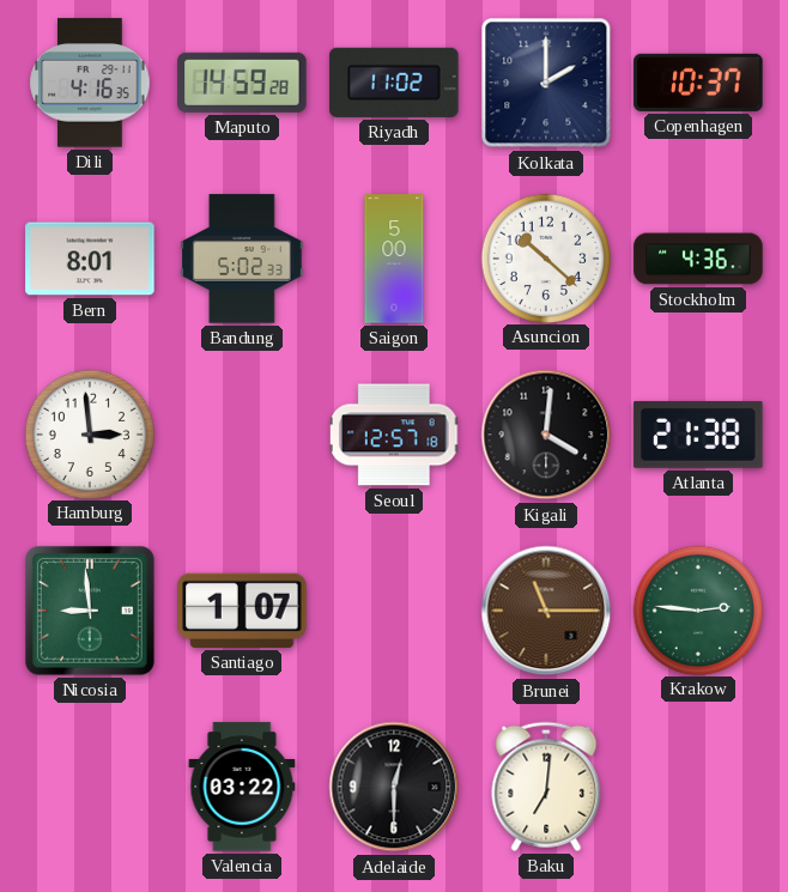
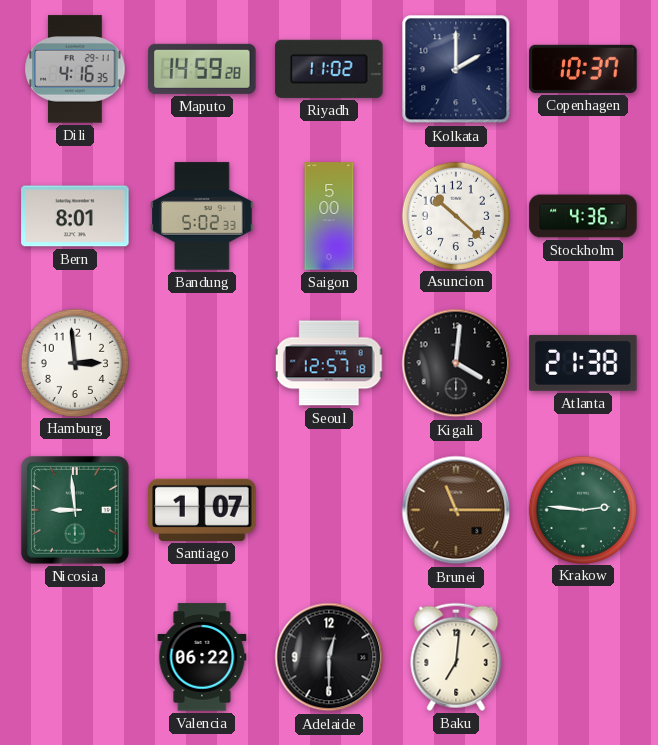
Valencia: 03:22 -> 06:22 (202, 657)
